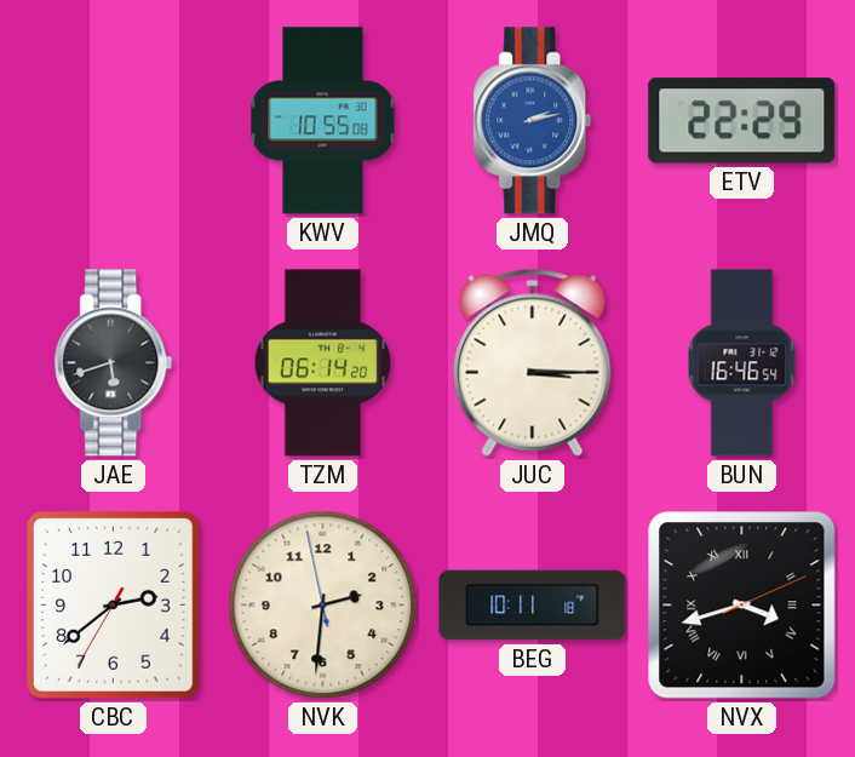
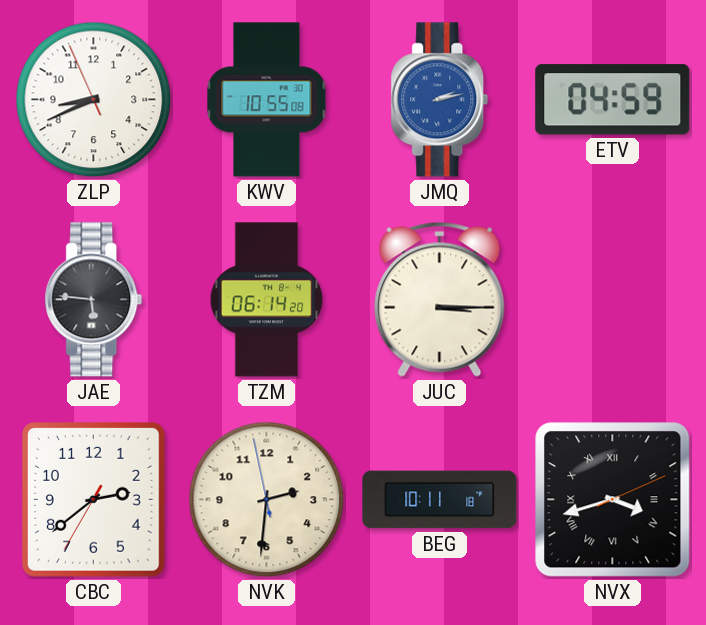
ZLP: none -> 8:40 (94, 100)
ETV: 22:29 -> 04:59 (613, 100)
JAE: 5:42 -> 5:46 (94, 300)
BUN: 16:46 -> none (742, 363)
